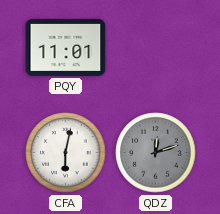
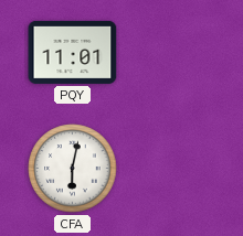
QDZ: 12:12 -> none (156, 153)
